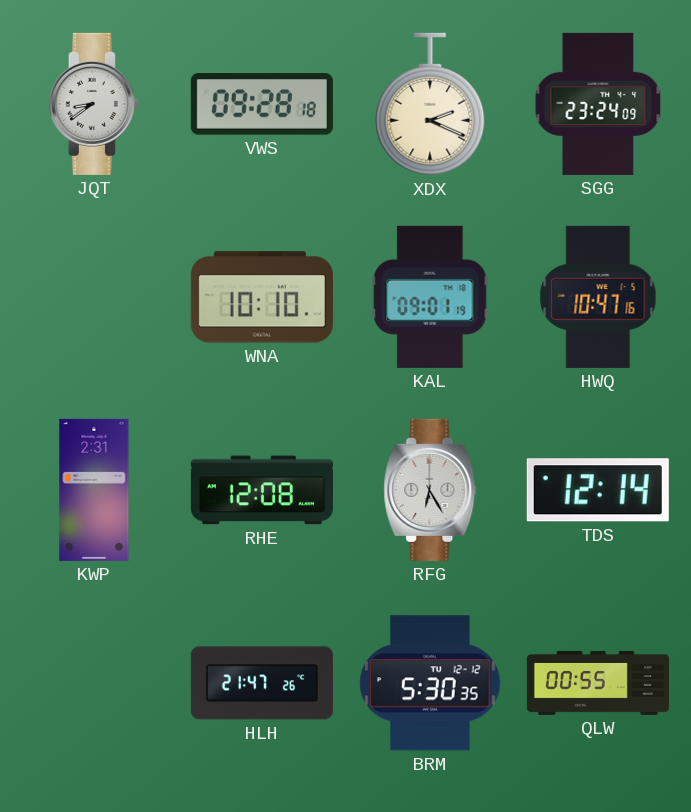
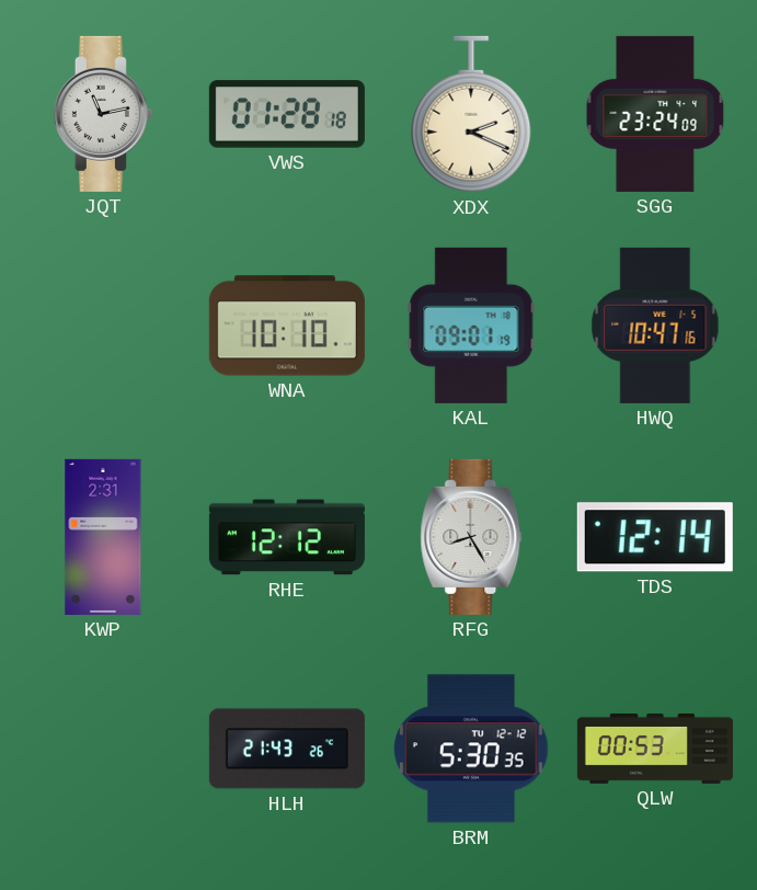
JQT: 8:39 -> 11:13 (103, 114)
VWS: 09:28 -> 01:28 (287, 114)
RHE: 12:08 -> 12:12 (287, 537)
RFG: 6:25 -> 8:25 (471, 537)
HLH: 21:47 -> 21:43 (287, 749)
QLW: 00:55 -> 00:53 (655, 749)
